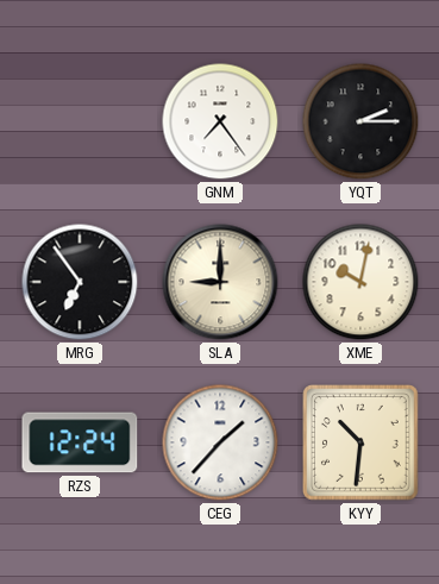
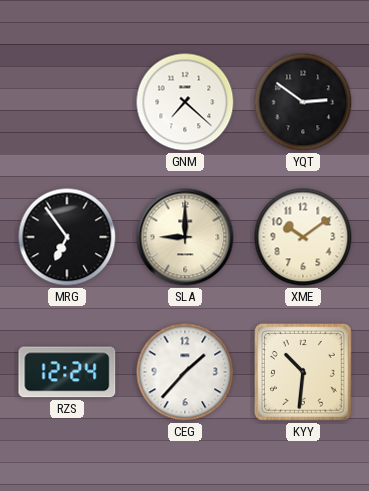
GNM: 7:24 -> 7:22 (185, 102)
YQT: 2:15 -> 2:51 (303, 102)
XME: 10:02 -> 10:09 (303, 237)
